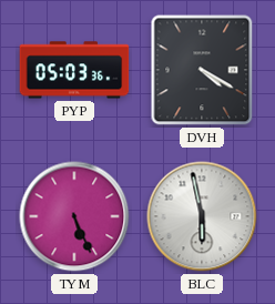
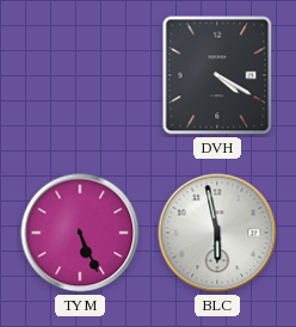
PYP: 05:03 -> none (74, 70)
